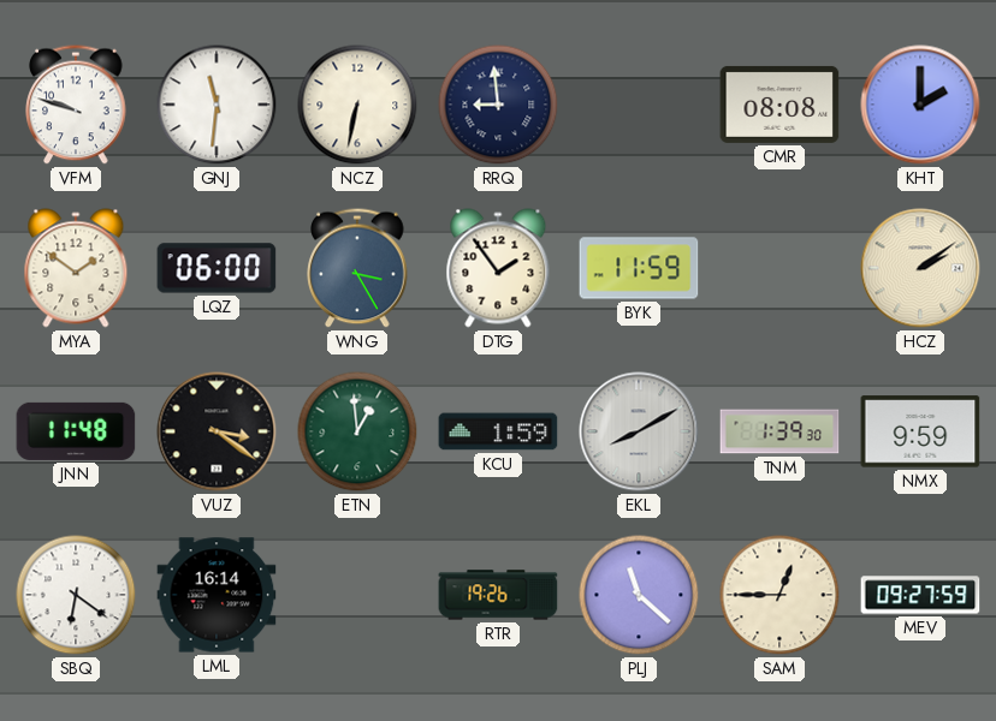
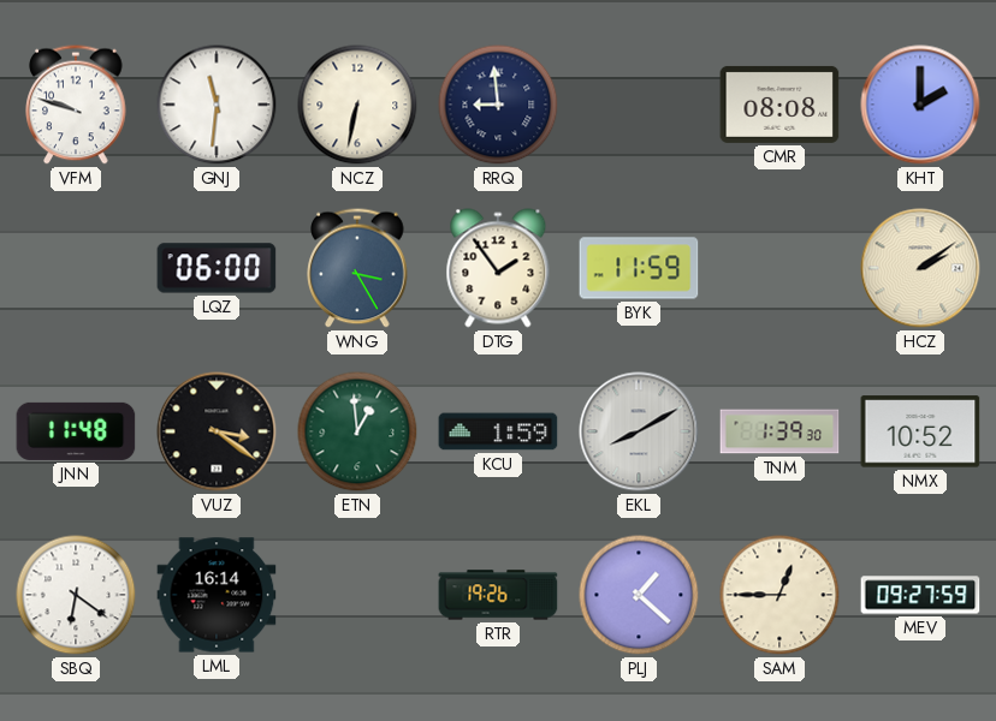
MYA: 1:51 -> none (76, 268)
NMX: 9:59 -> 10:52 (920, 431)
PLJ: 11:22 -> 1:22 (639, 595)
